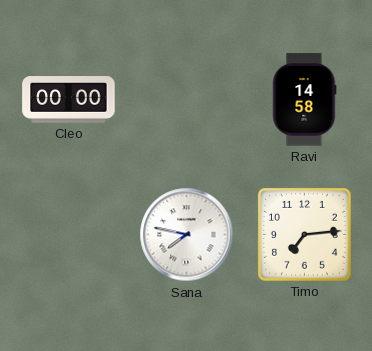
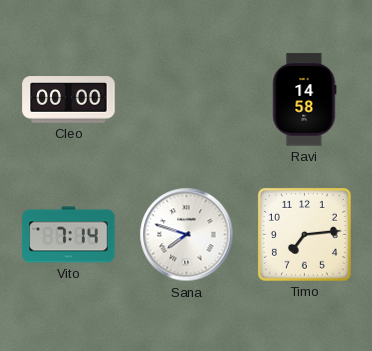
Vito: none -> 7:14 (69, 235)
Sana: 7:47 -> 7:48 (187, 235)
